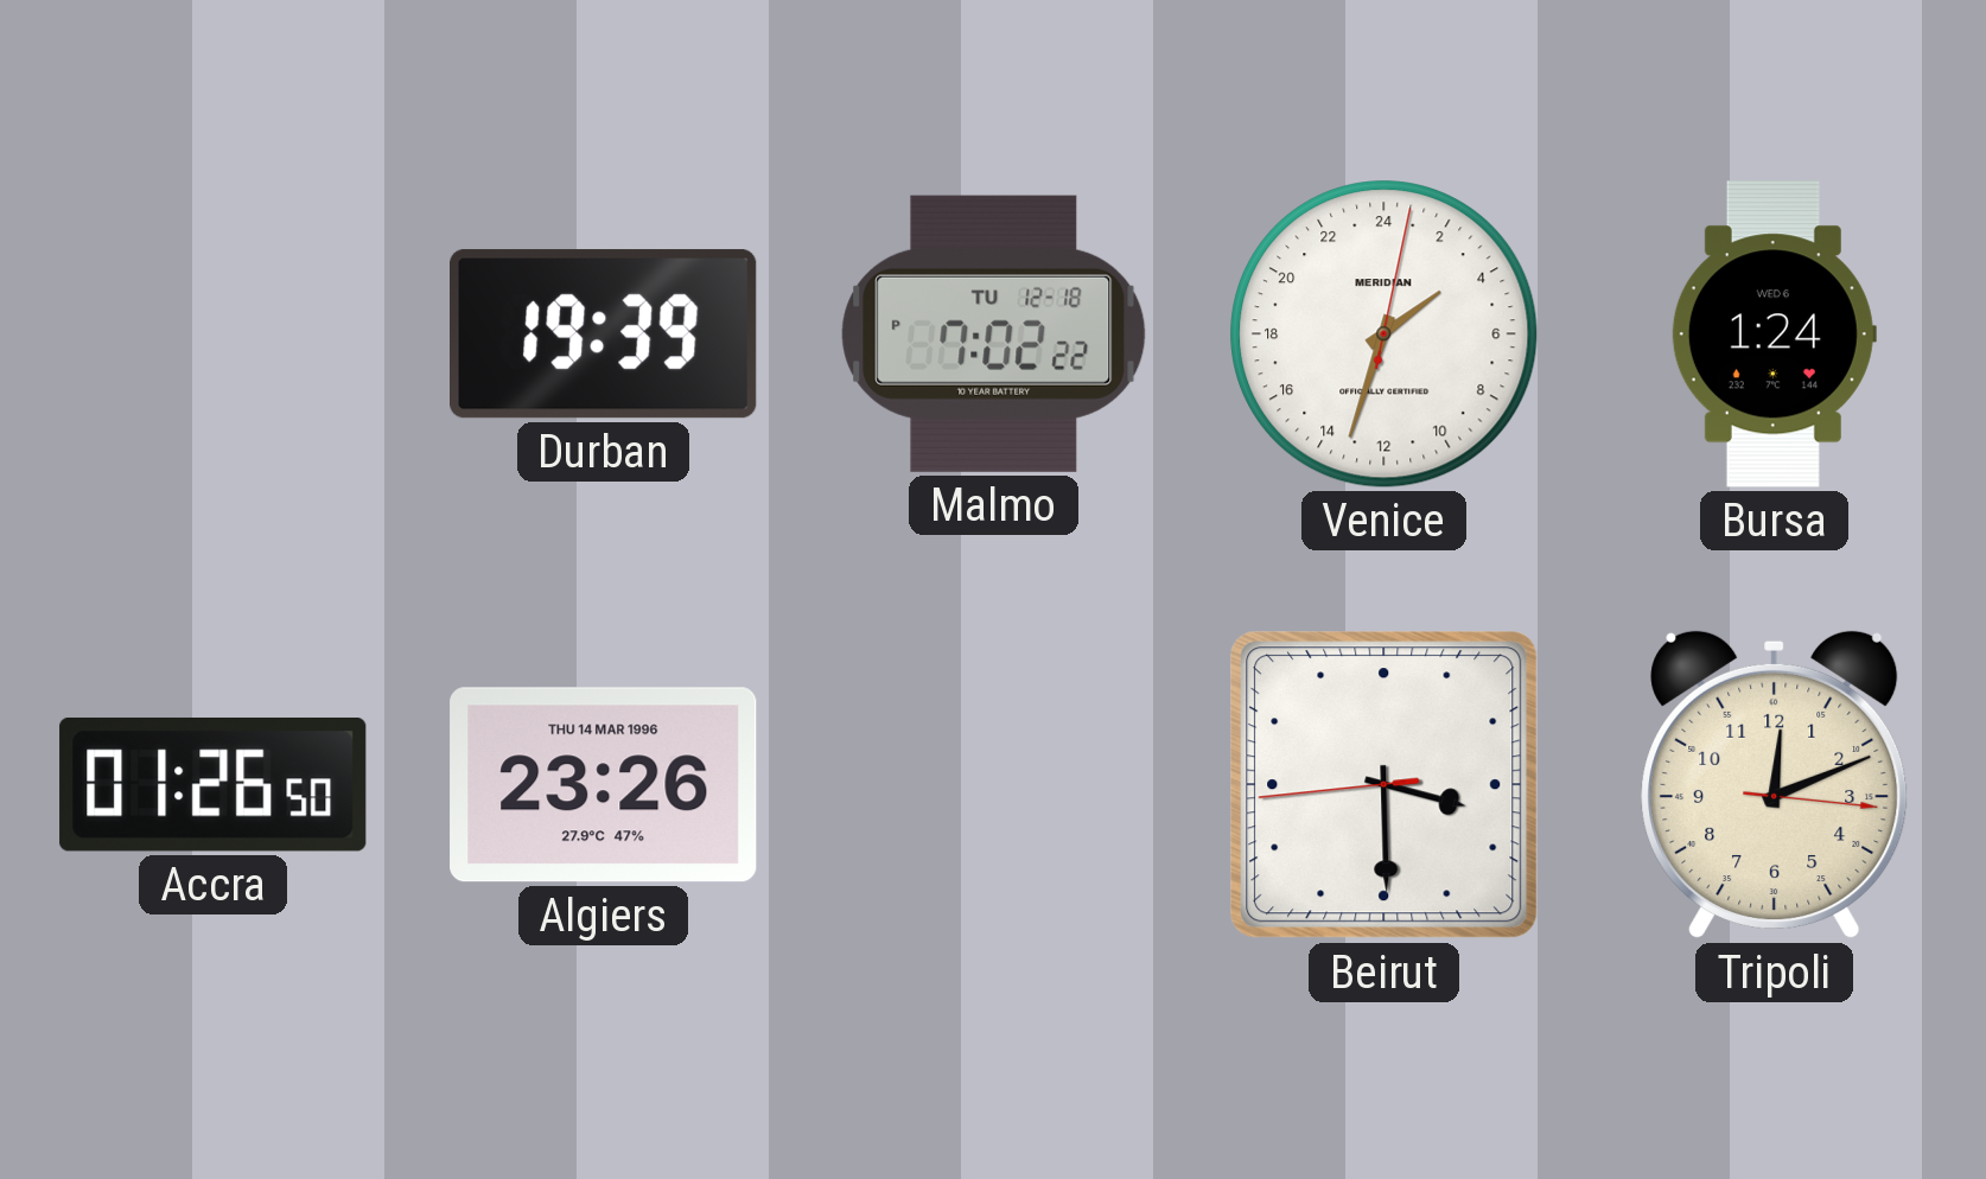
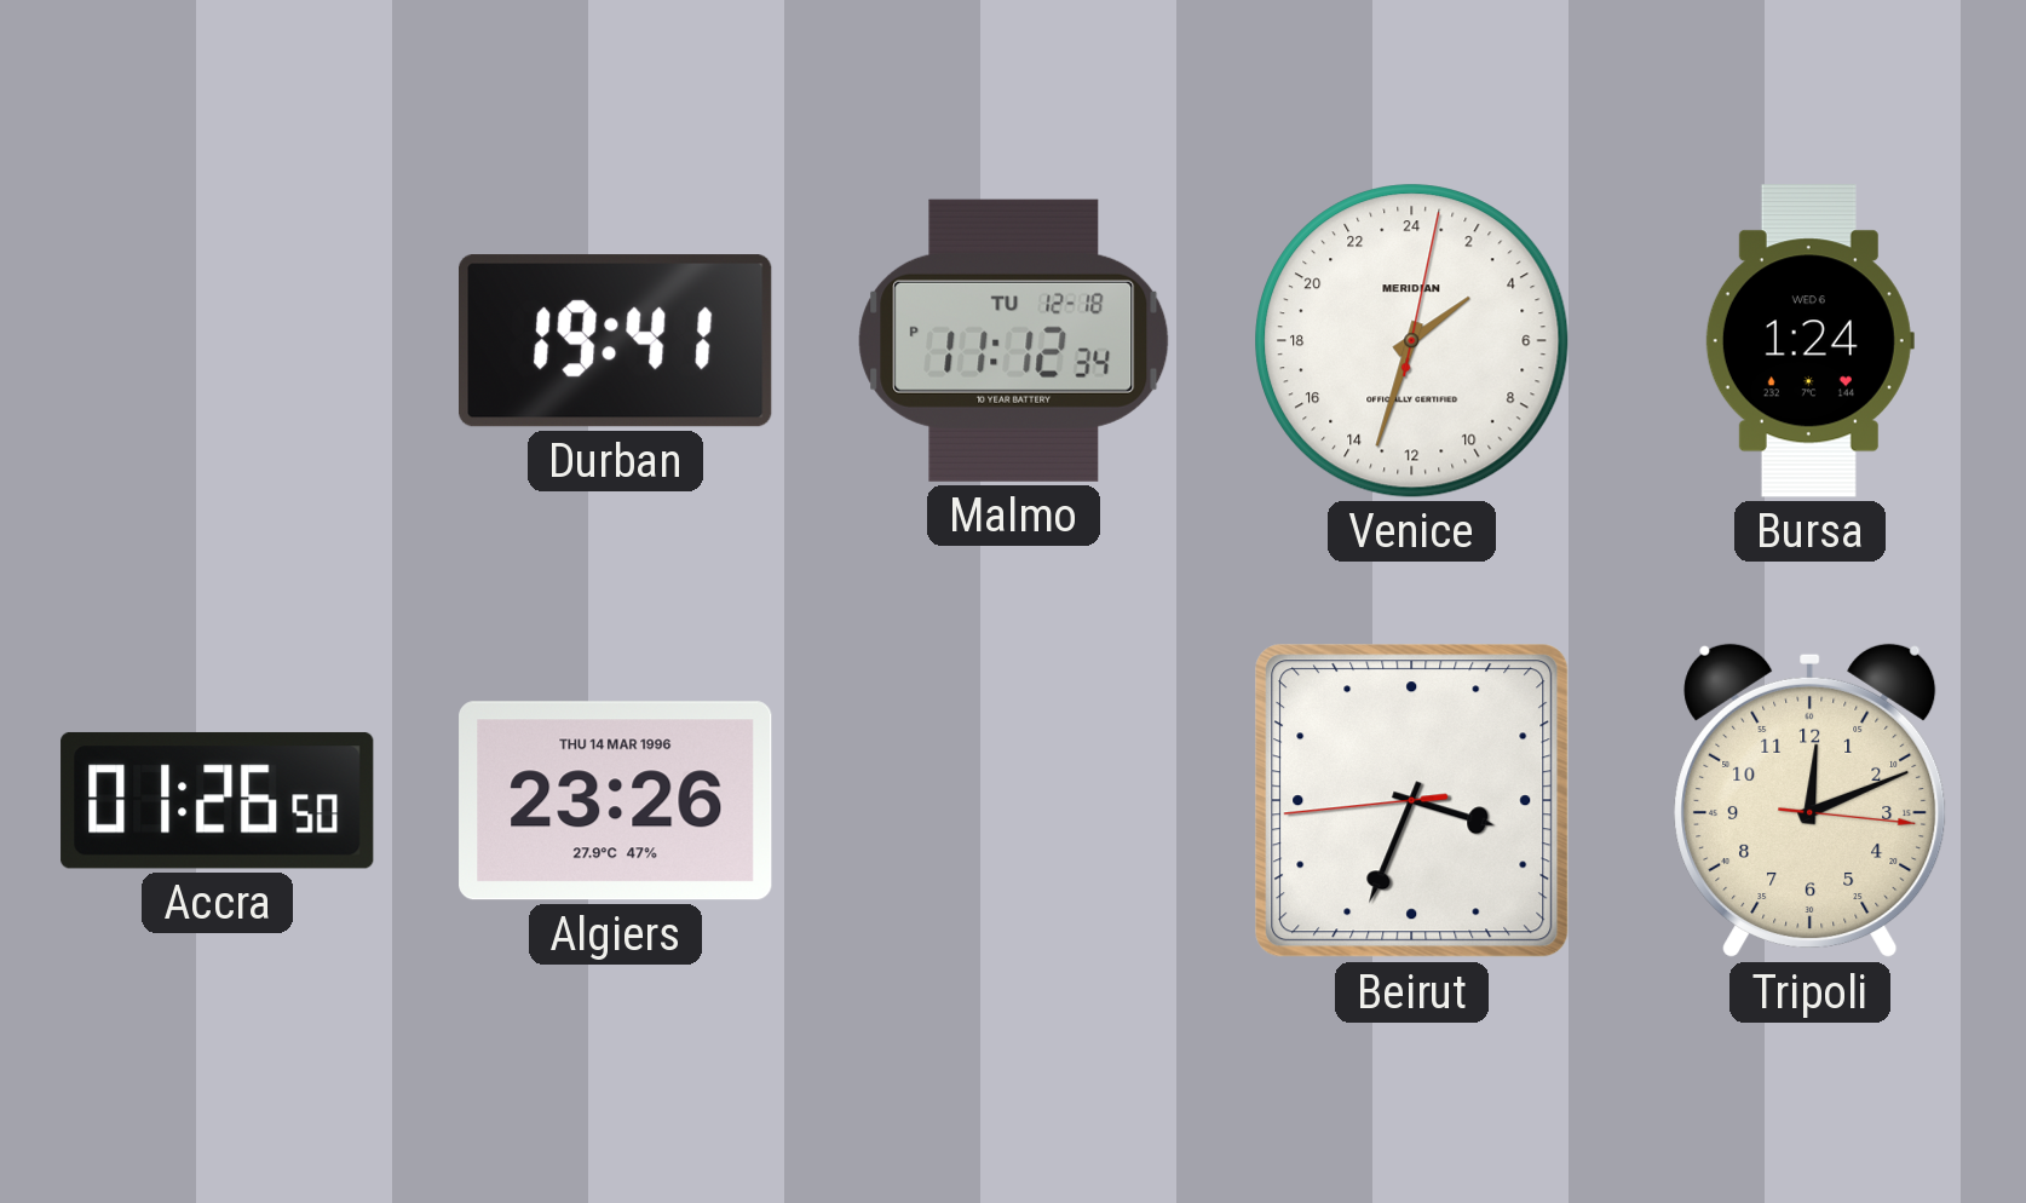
Durban: 19:39 -> 19:41 (616, 341)
Malmo: 7:02 -> 11:12 (1014, 340)
Beirut: 3:29 -> 3:33 (1412, 801)
